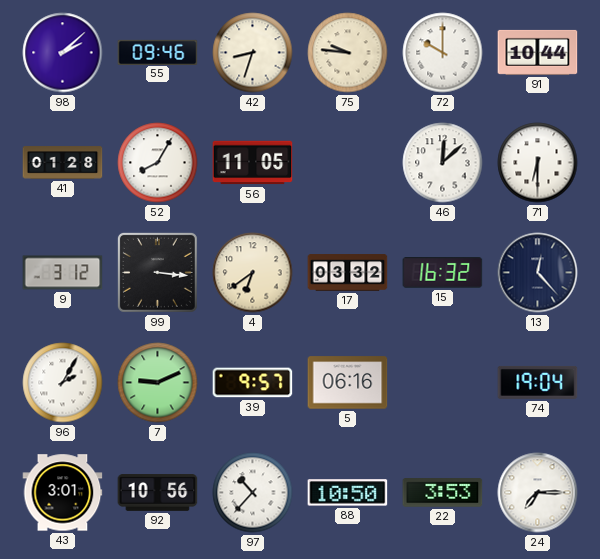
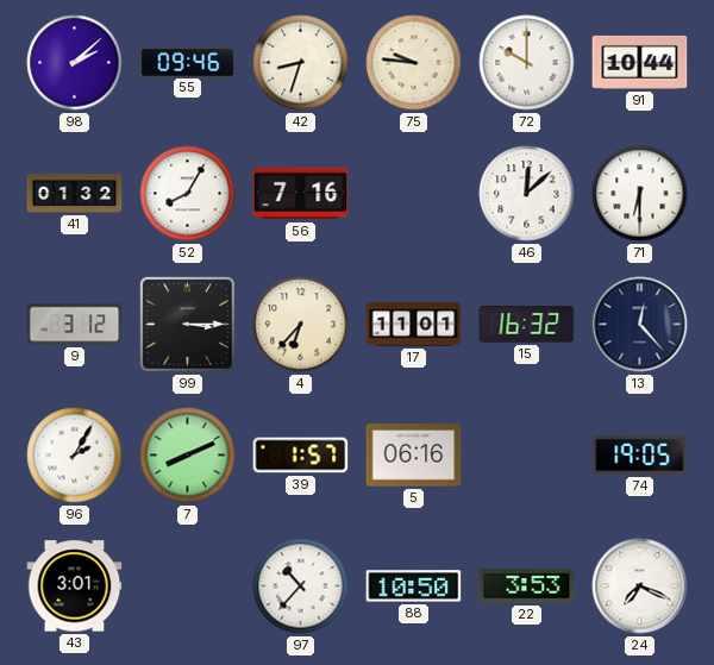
41: 01:28 -> 01:32 (75, 194)
56: 11:05 -> 7:16 (301, 194)
99: 3:16 -> 3:15 (187, 324)
4: 6:39 -> 6:37 (301, 325)
17: 03:32 -> 11:01 (414, 325)
7: 9:11 -> 8:11 (188, 456)
39: 9:57 -> 1:57 (301, 456)
74: 19:04 -> 19:05 (640, 454)
92: 10:56 -> none (158, 493)
24: 7:15 -> 7:19 (640, 586)
